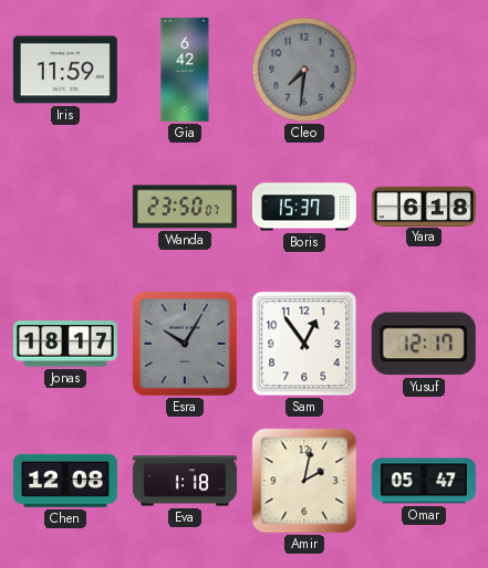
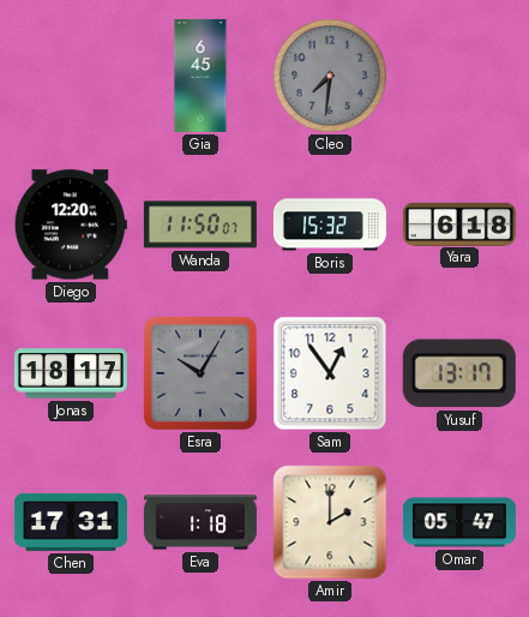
Iris: 11:59 -> none (65, 70)
Gia: 6:42 -> 6:45 (200, 76)
Diego: none -> 12:20 (71, 224)
Wanda: 23:50 -> 11:50 (200, 224)
Boris: 15:37 -> 15:32 (330, 224)
Yusuf: 12:17 -> 13:17 (459, 373)
Chen: 12:08 -> 17:31 (71, 522)
Amir: 2:02 -> 2:00 (330, 522)
